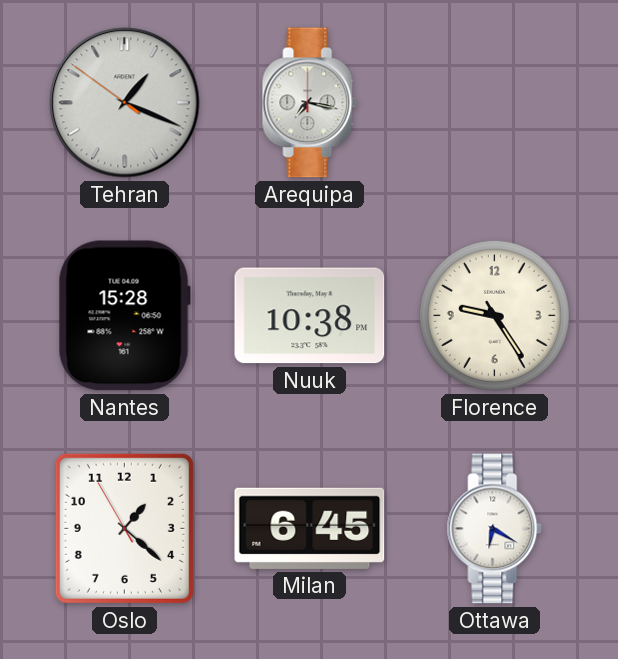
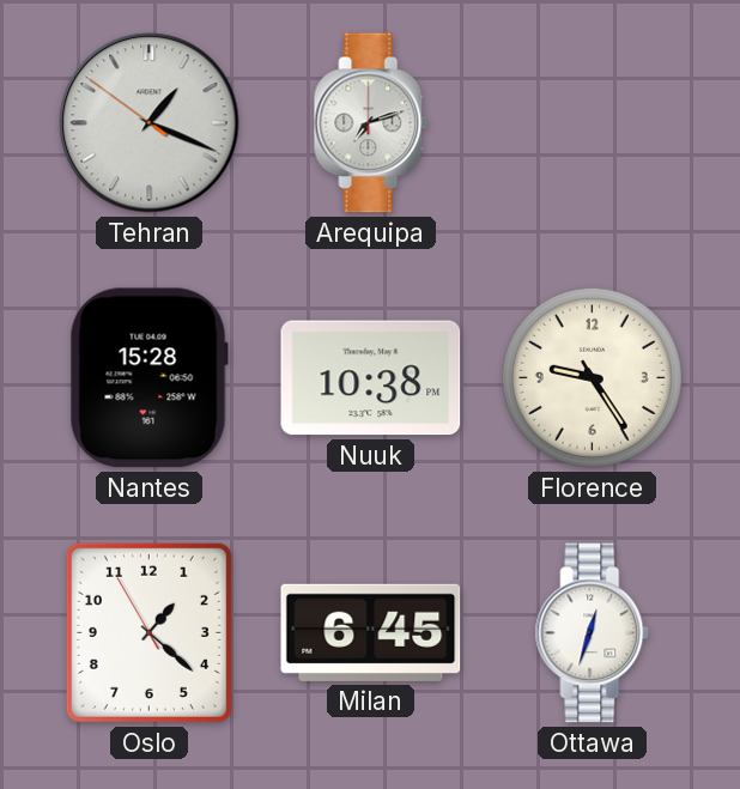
Arequipa: 7:17 -> 7:12 (371, 123)
Ottawa: 6:20 -> 12:33 (593, 633)
